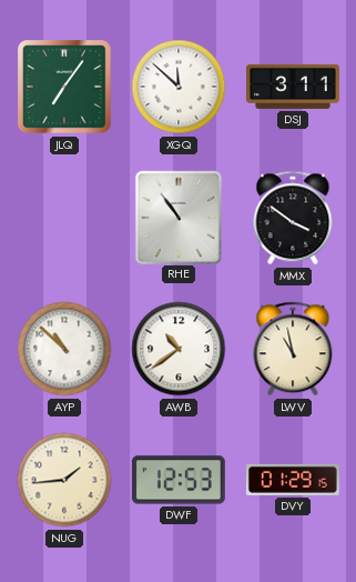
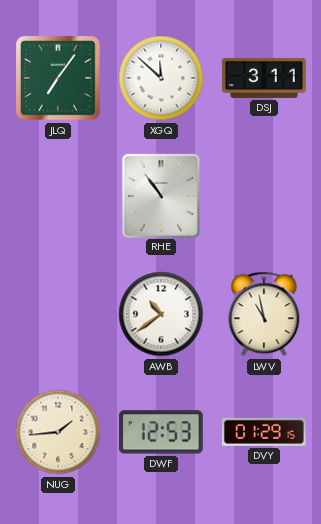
MMX: 3:51 -> none (293, 218)
AYP: 10:52 -> none (64, 349)
